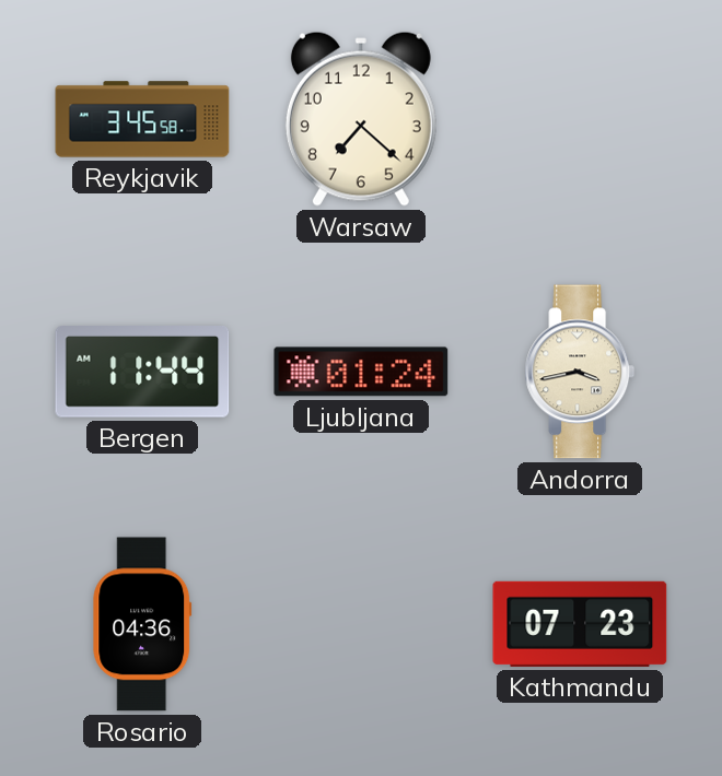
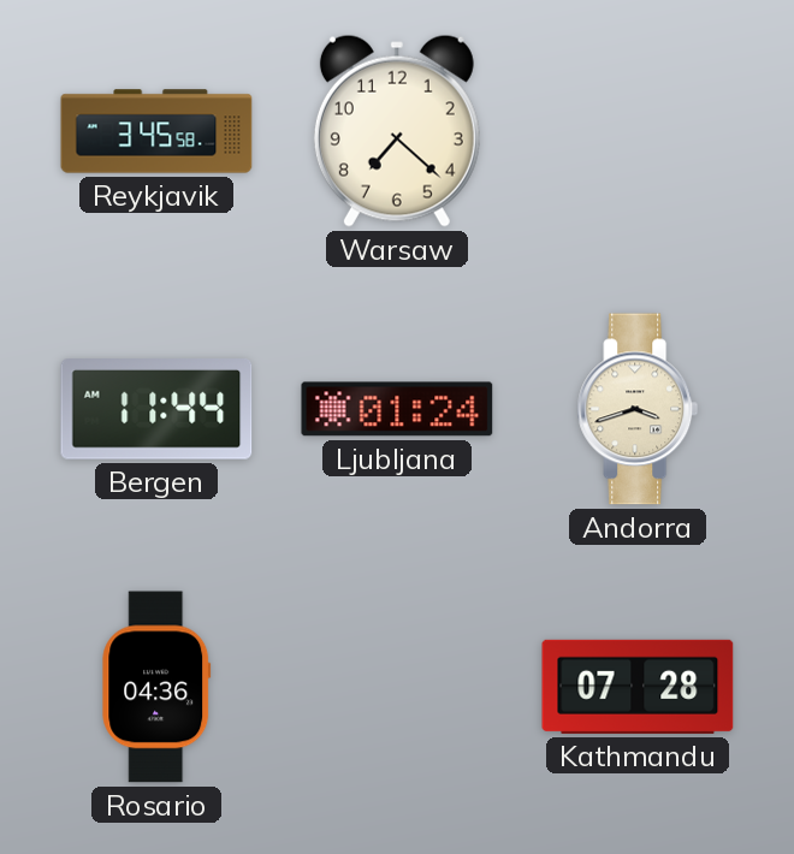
Andorra: 3:43 -> 3:42 (638, 409)
Kathmandu: 07:23 -> 07:28 (638, 687)
